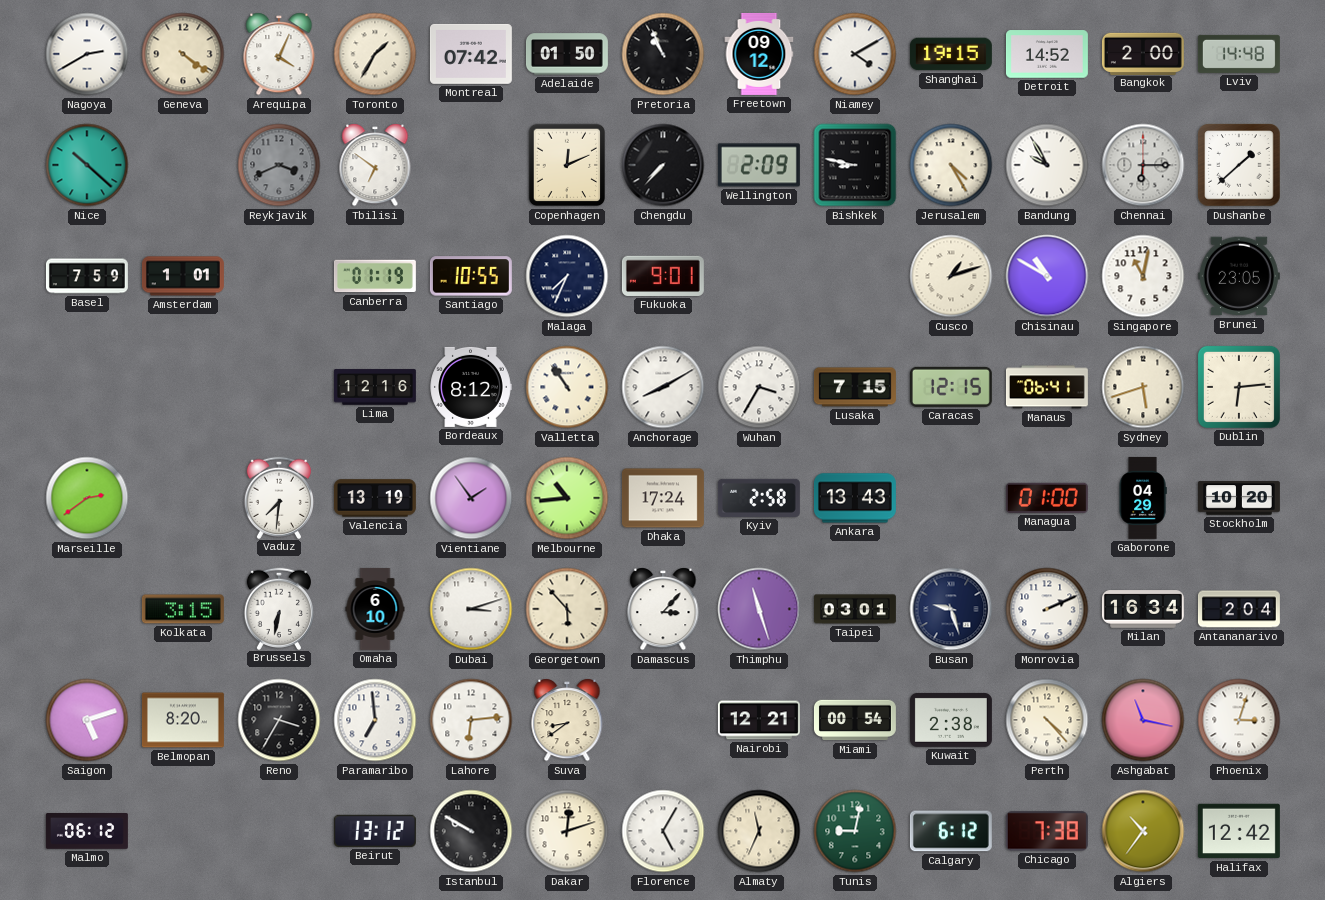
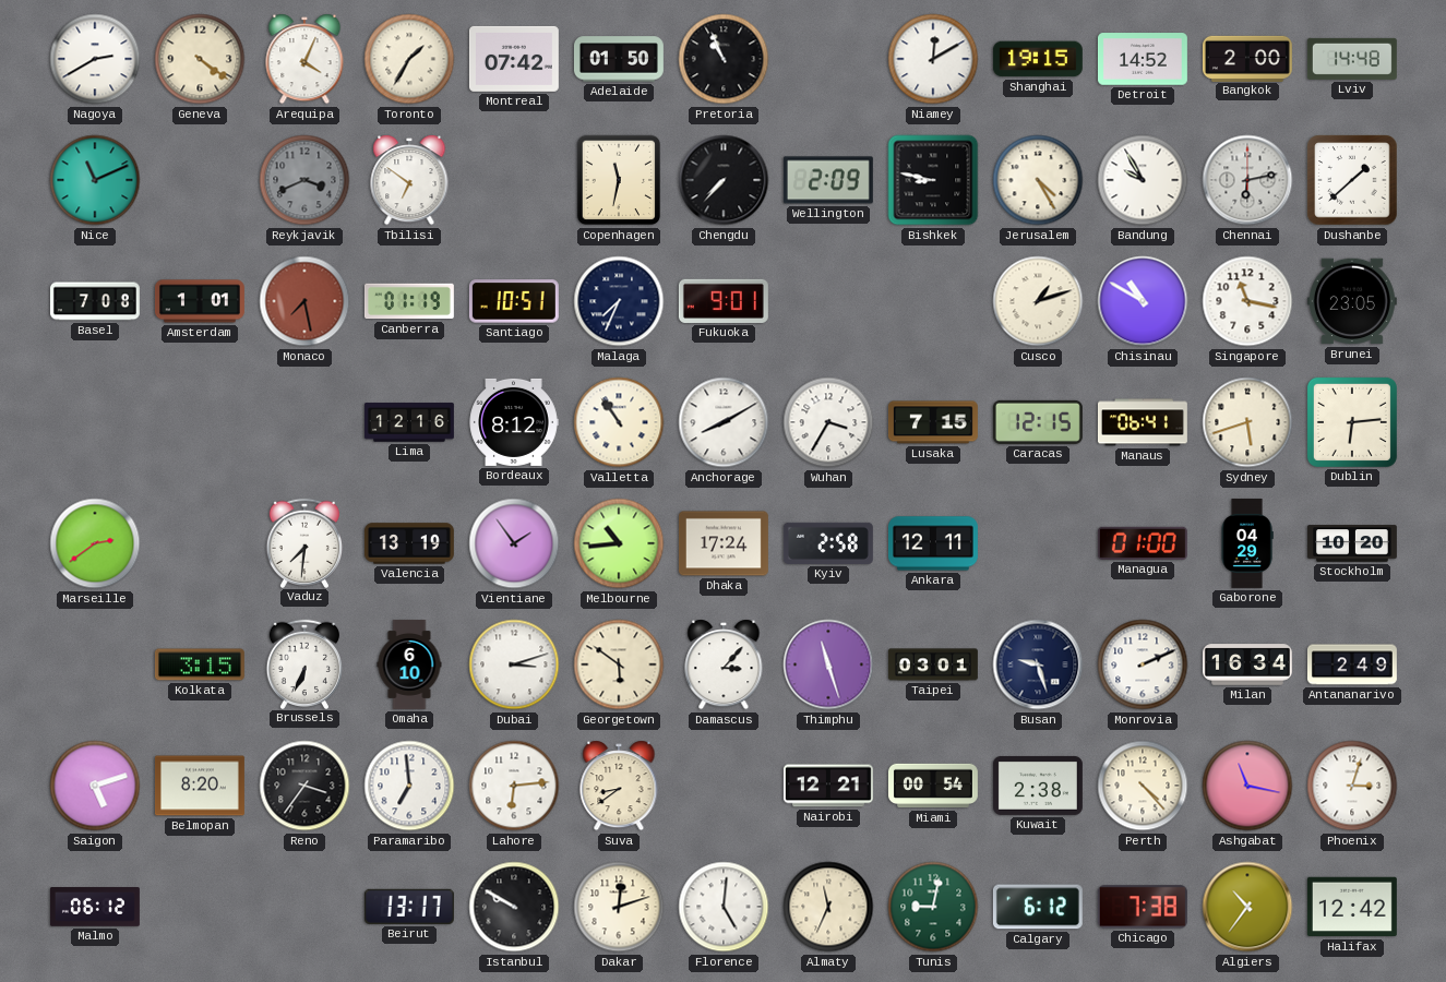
Freetown: 09:12 -> none (759, 54)
Niamey: 4:10 -> 12:10 (933, 59)
Nice: 10:22 -> 11:11 (95, 180)
Copenhagen: 12:11 -> 11:32 (619, 180)
Chennai: 6:15 -> 6:13 (1247, 180)
Basel: 7:59 -> 7:08 (95, 301)
Monaco: none -> 7:28 (304, 301)
Santiago: 10:55 -> 10:51 (514, 301)
Singapore: 11:02 -> 11:17 (1247, 301)
Ankara: 13:43 -> 12:11 (933, 543)
Brussels: 6:32 -> 6:34 (303, 663)
Georgetown: 5:53 -> 5:51 (619, 664)
Antananarivo: 2:04 -> 2:49 (1352, 664)
Reno: 3:35 -> 3:36 (304, 786)
Beirut: 13:12 -> 13:17 (409, 907)
Florence: 5:05 -> 5:01 (724, 907)
